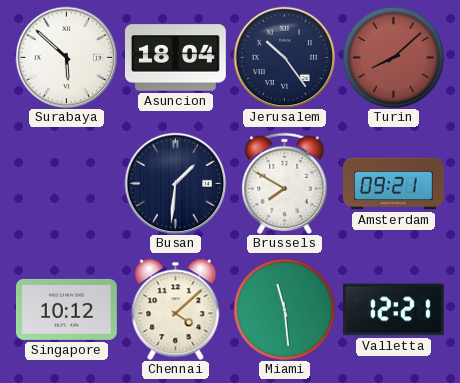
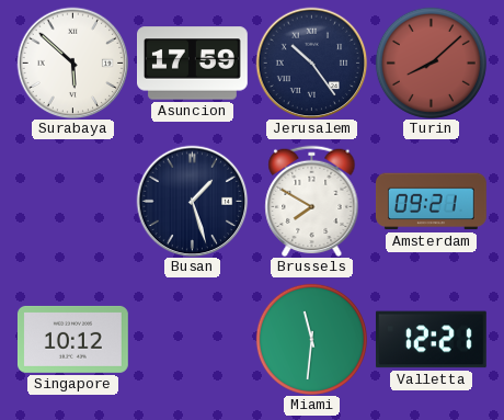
Asuncion: 18:04 -> 17:59 (193, 64)
Busan: 1:31 -> 1:27 (192, 201)
Chennai: 4:08 -> none (176, 309)
Miami: 11:29 -> 11:31 (311, 339)
